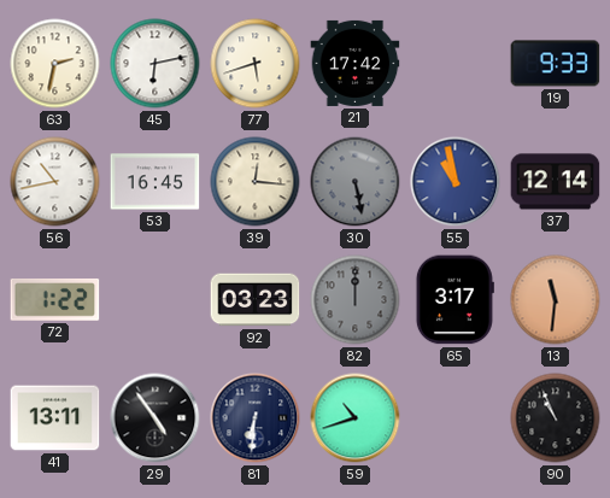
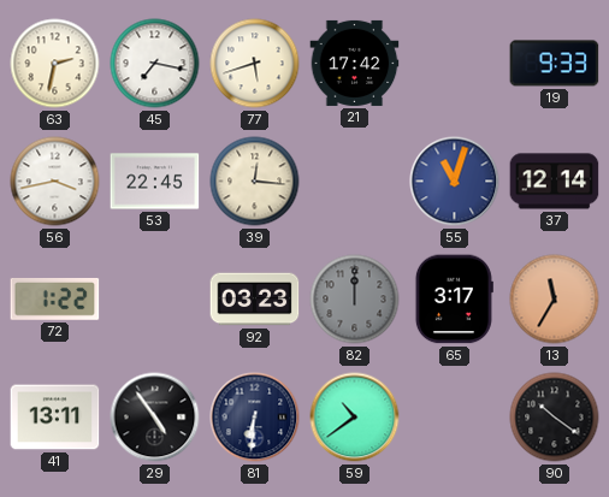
45: 6:13 -> 7:17 (155, 64)
56: 10:43 -> 3:43 (55, 182)
53: 16:45 -> 22:45 (155, 182)
30: 5:28 -> none (356, 182)
55: 10:58 -> 11:03 (455, 182)
13: 11:31 -> 11:35 (555, 300)
59: 10:42 -> 10:39 (355, 418)
90: 10:56 -> 10:21 (555, 418)
